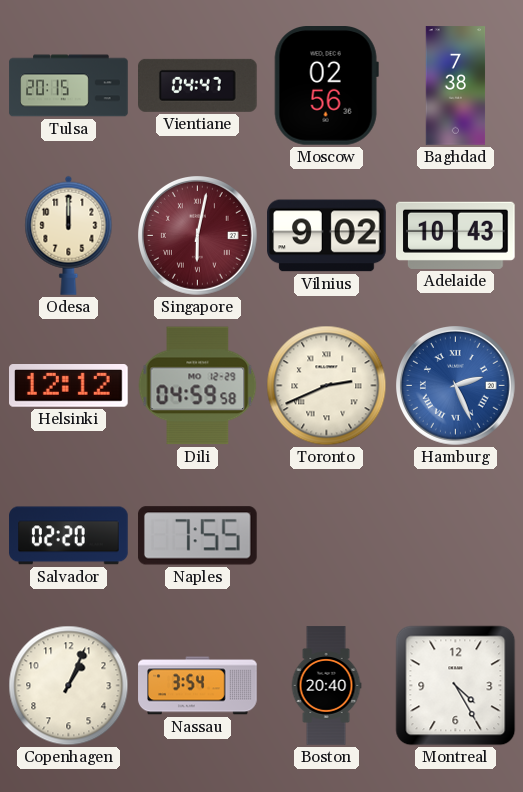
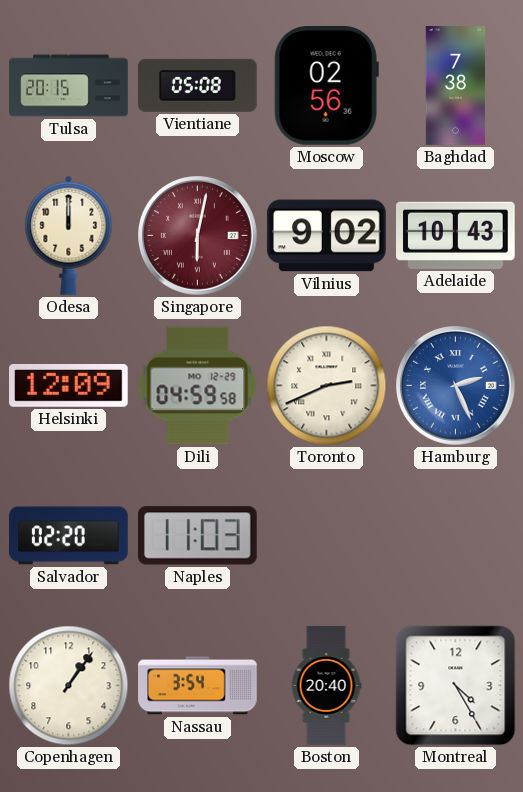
Vientiane: 04:47 -> 05:08 (198, 85)
Helsinki: 12:12 -> 12:09 (69, 386)
Naples: 7:55 -> 11:03 (198, 536)
Copenhagen: 1:04 -> 1:06 (69, 686)
